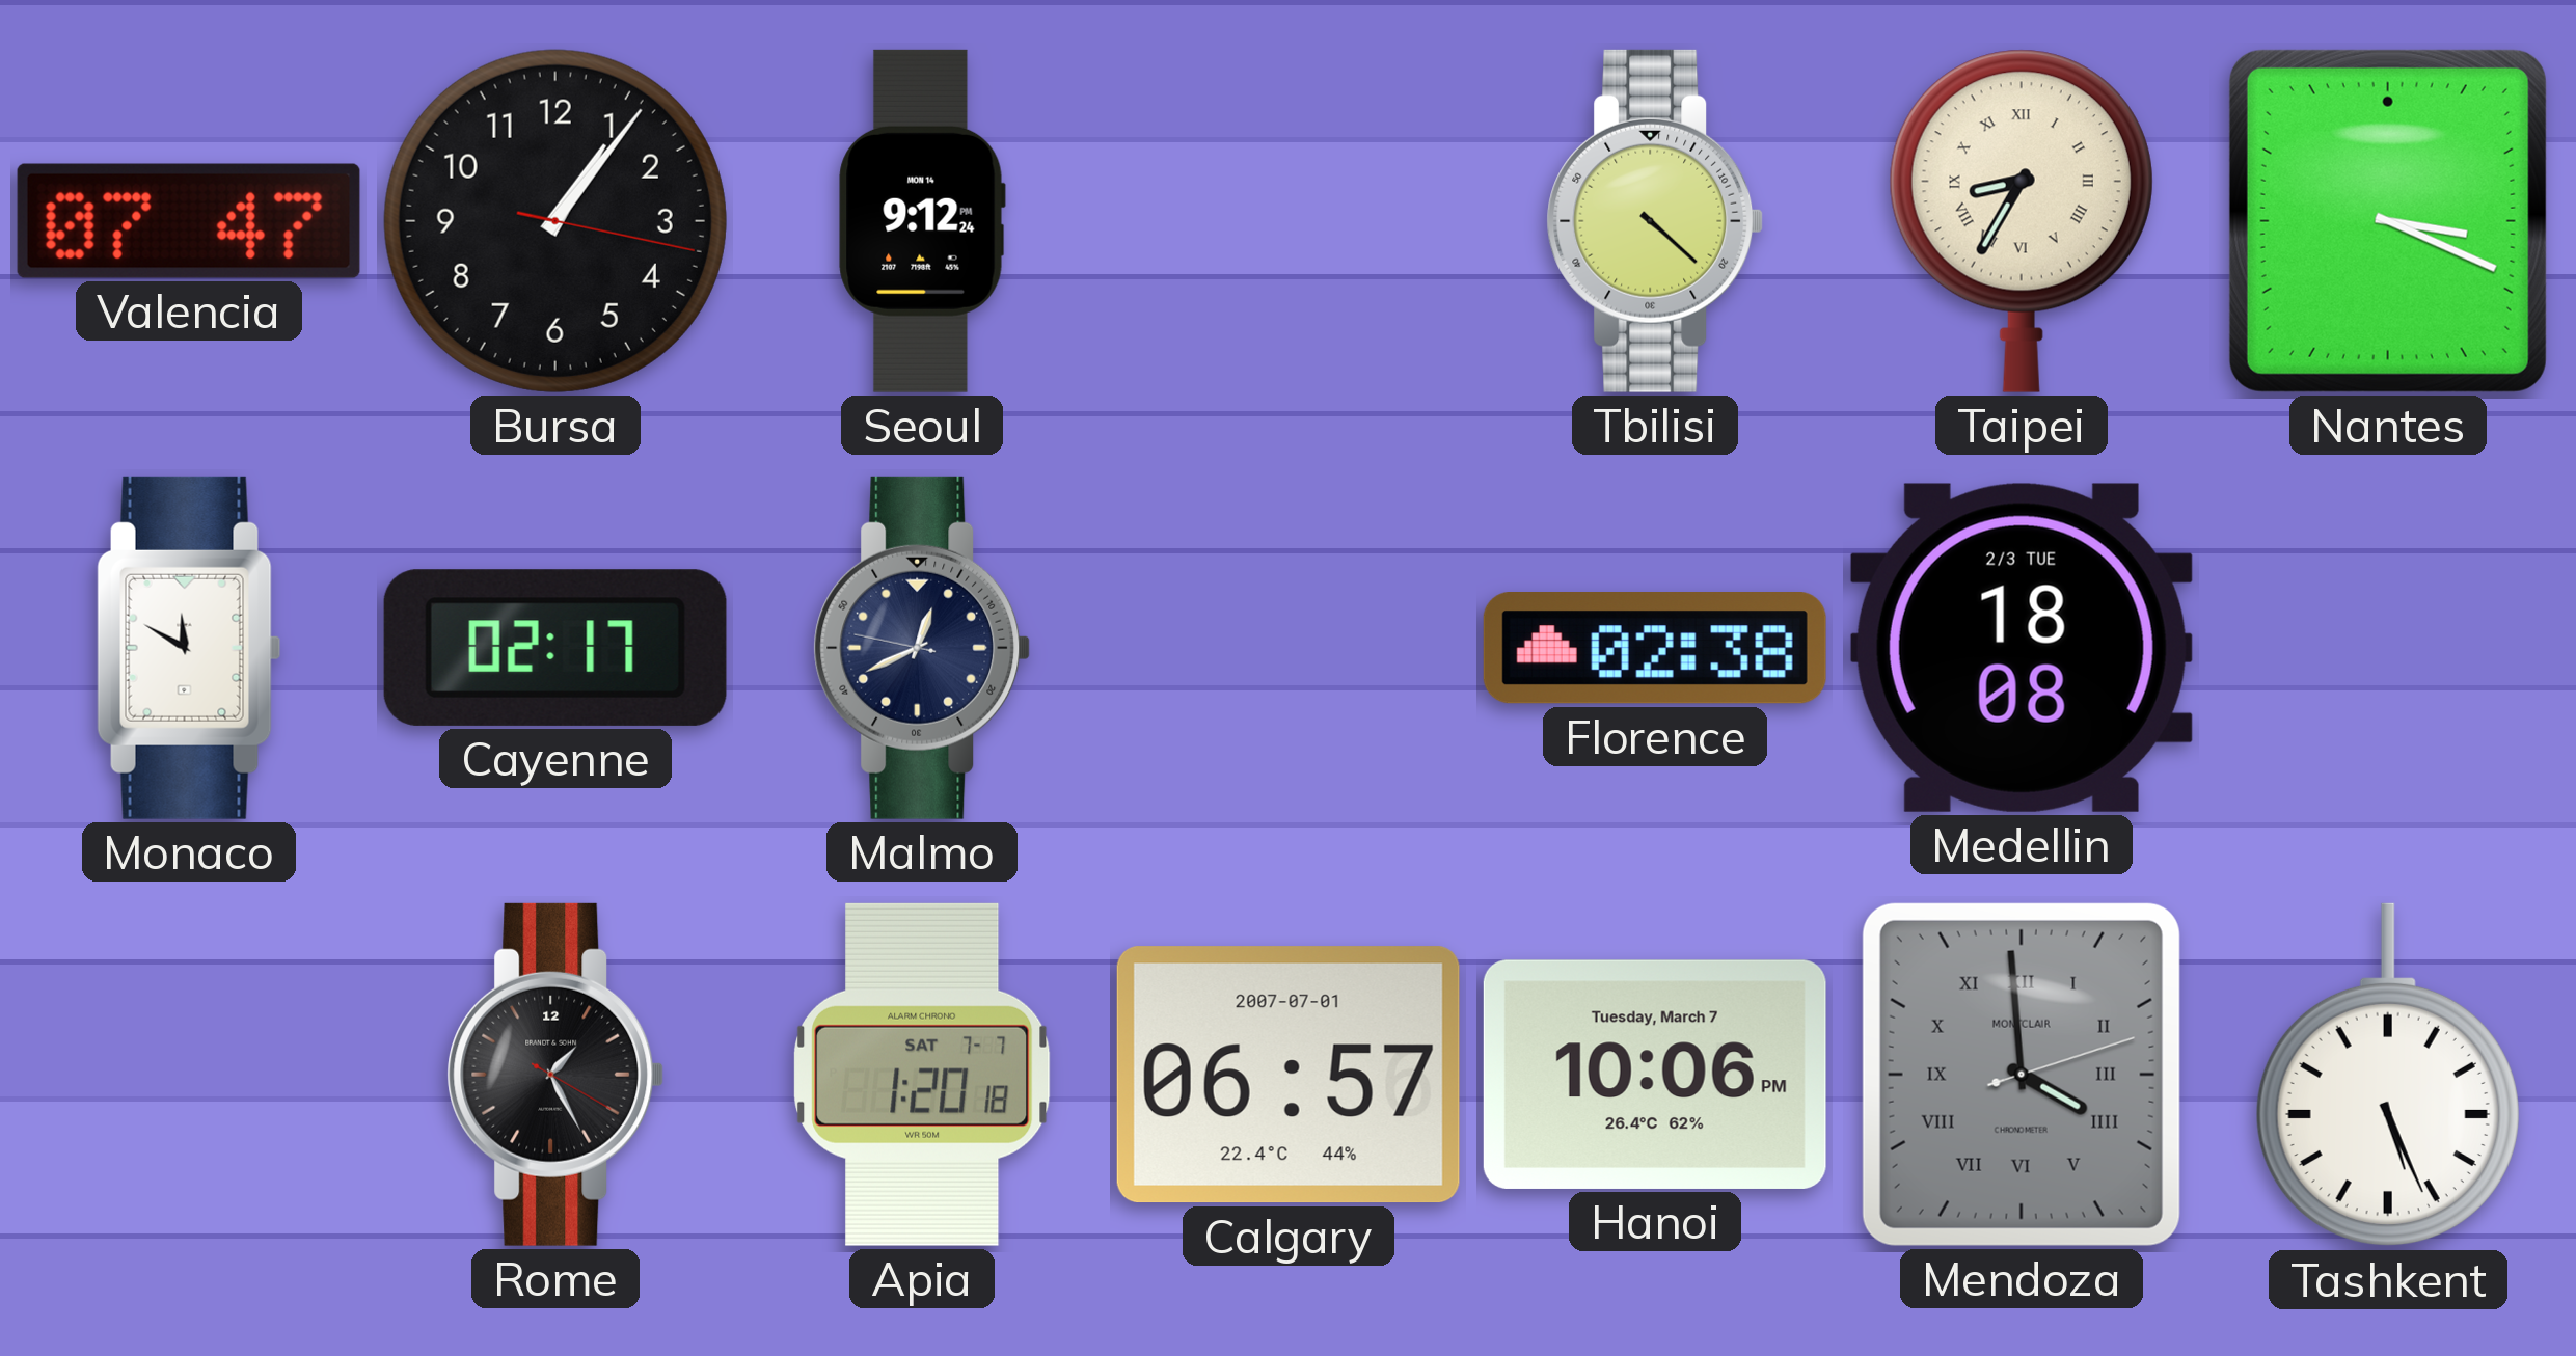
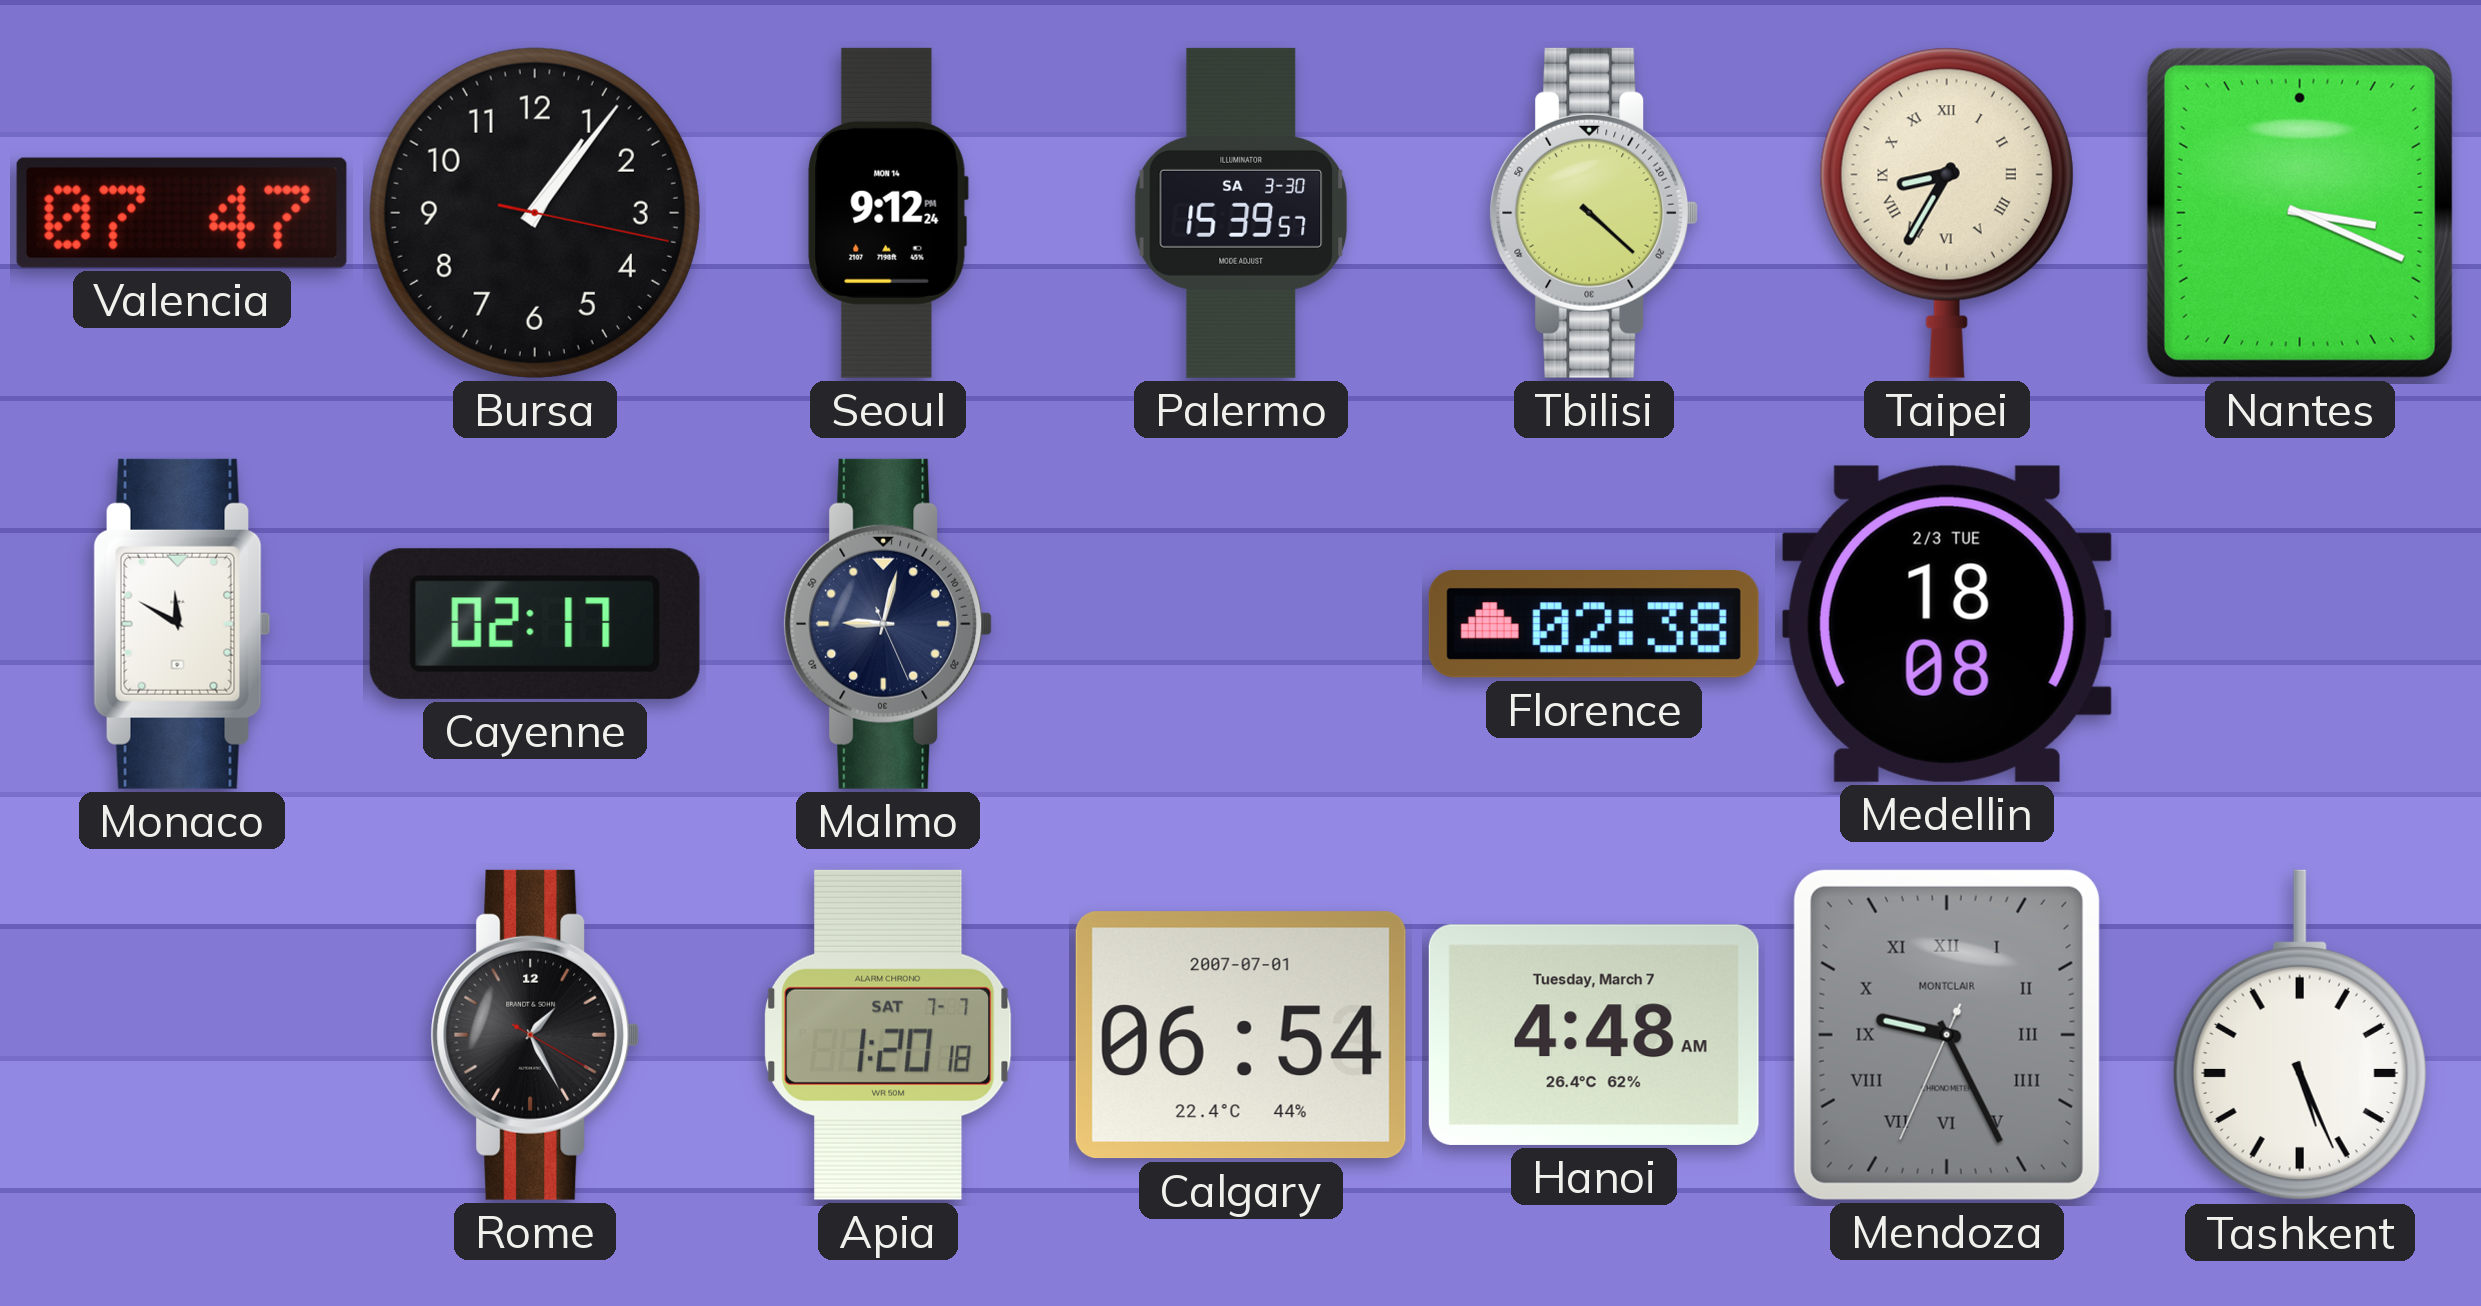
Palermo: none -> 15:39 (1241, 213)
Malmo: 12:40 -> 9:02 (888, 624)
Calgary: 06:57 -> 06:54 (1241, 1035)
Hanoi: 10:06 -> 4:48 (1594, 1035)
Mendoza: 3:59 -> 9:25 (1947, 1035)
